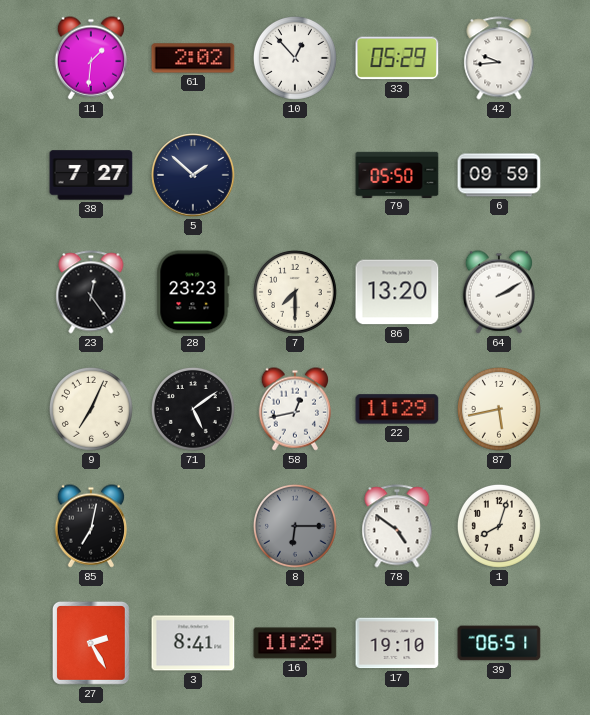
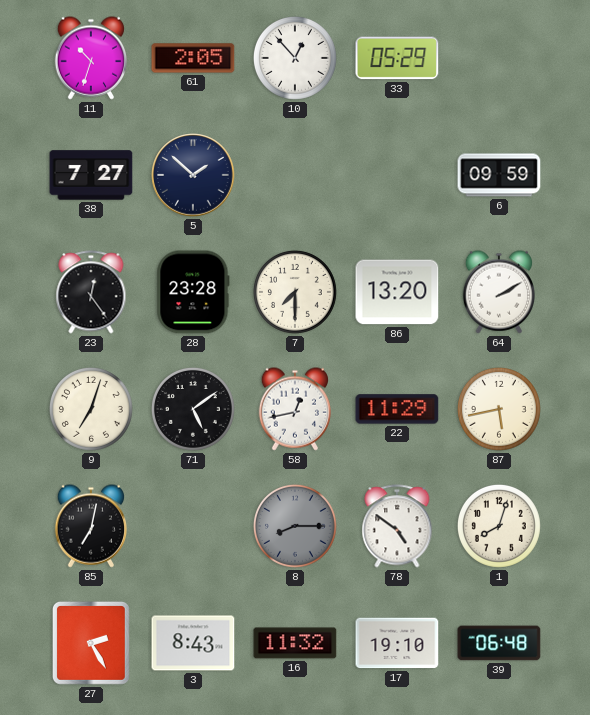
11: 1:31 -> 10:33 (90, 58)
61: 2:02 -> 2:05 (193, 58)
42: 9:44 -> none (499, 58)
79: 05:50 -> none (397, 174)
28: 23:23 -> 23:28 (193, 292)
9: 7:04 -> 7:03 (91, 409)
8: 6:15 -> 8:15 (295, 526)
3: 8:41 -> 8:43 (193, 643)
16: 11:29 -> 11:32 (295, 643)
39: 06:51 -> 06:48 (499, 643)
